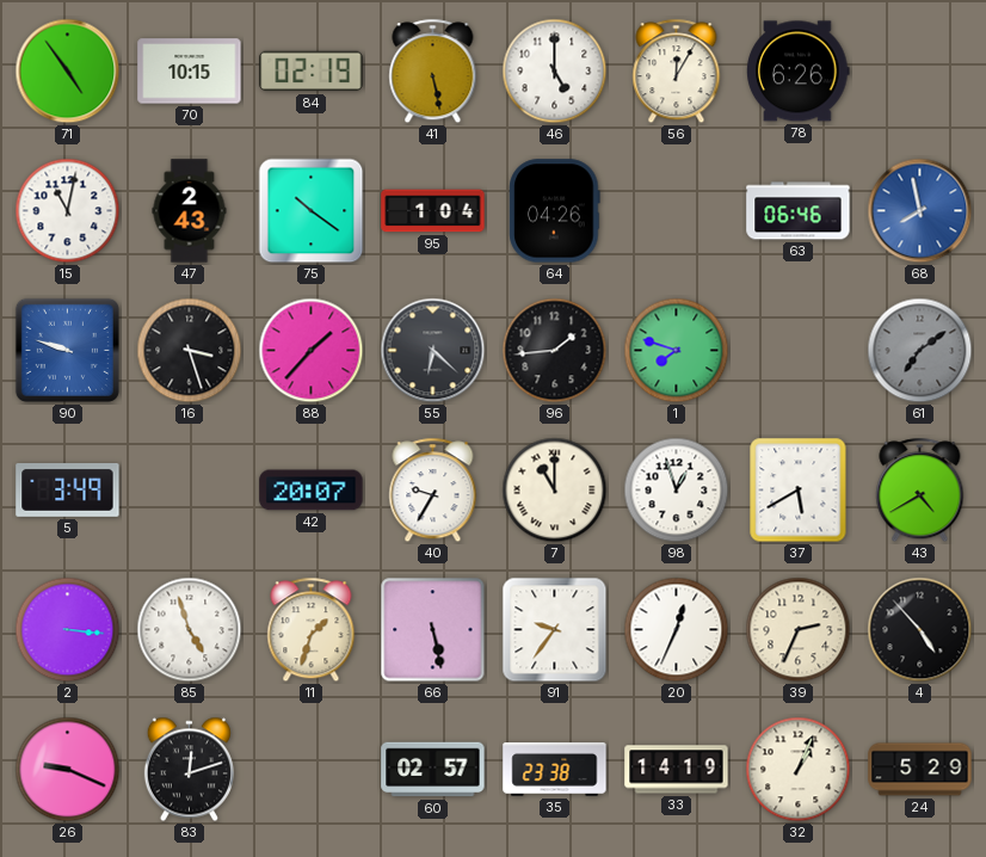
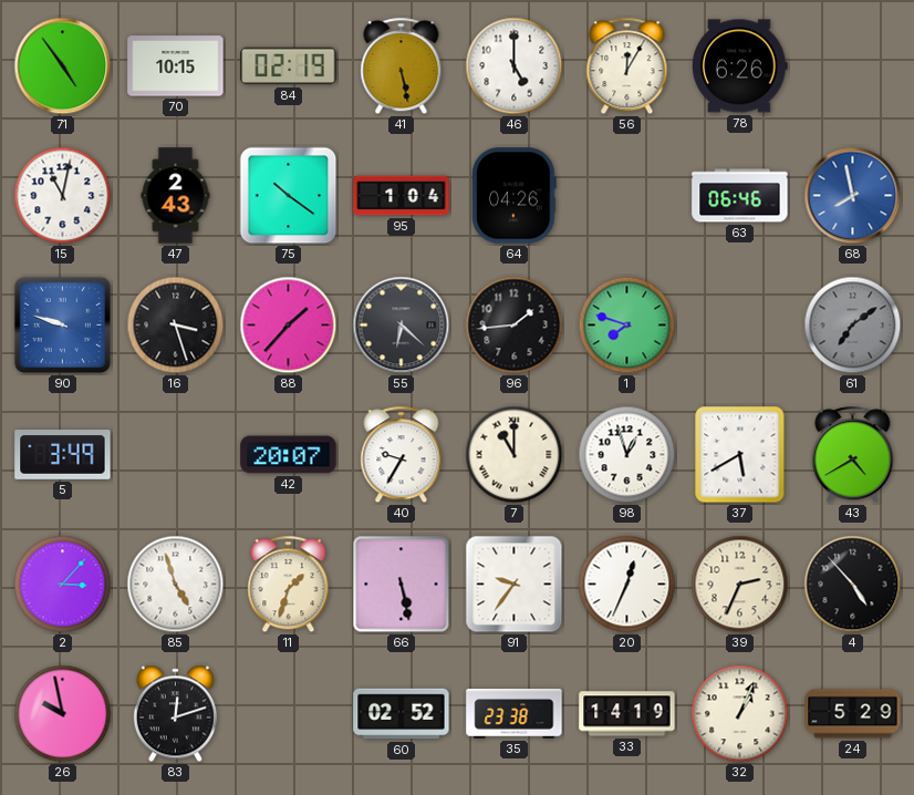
2: 3:16 -> 3:07 (63, 585)
26: 9:19 -> 9:58 (63, 714)
60: 02:57 -> 02:52 (402, 714)
